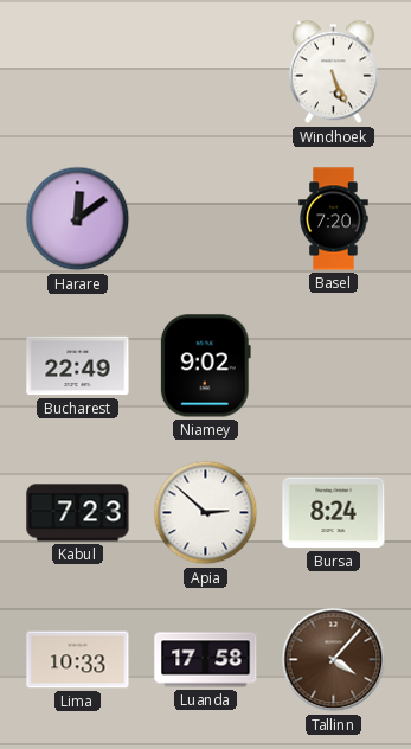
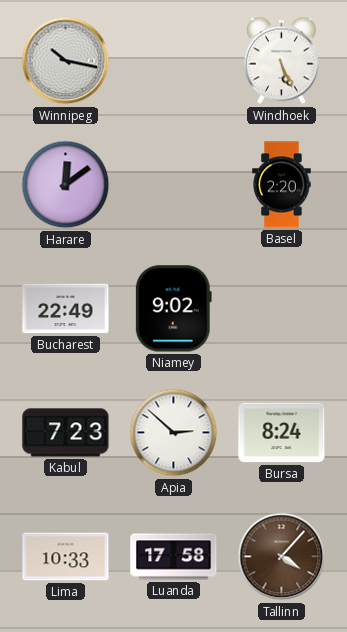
Winnipeg: none -> 10:17 (66, 61)
Basel: 7:20 -> 2:20 (282, 185)
